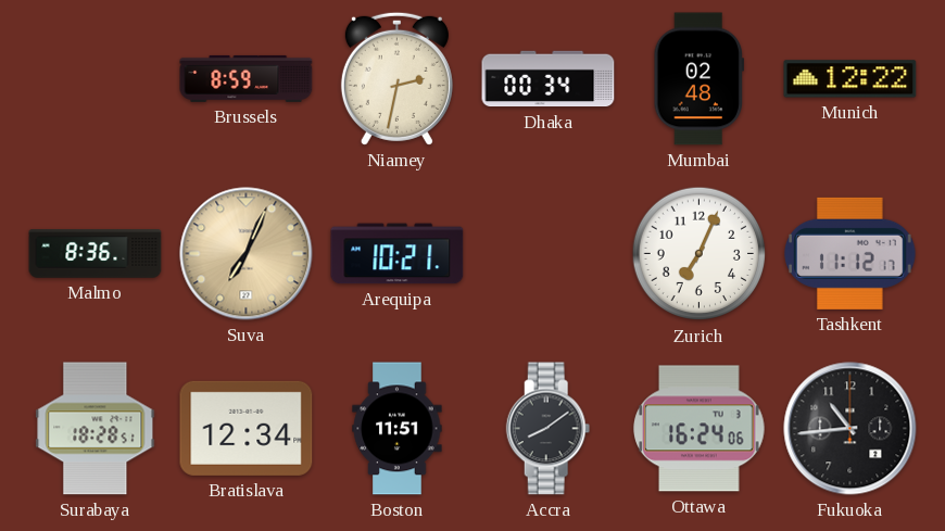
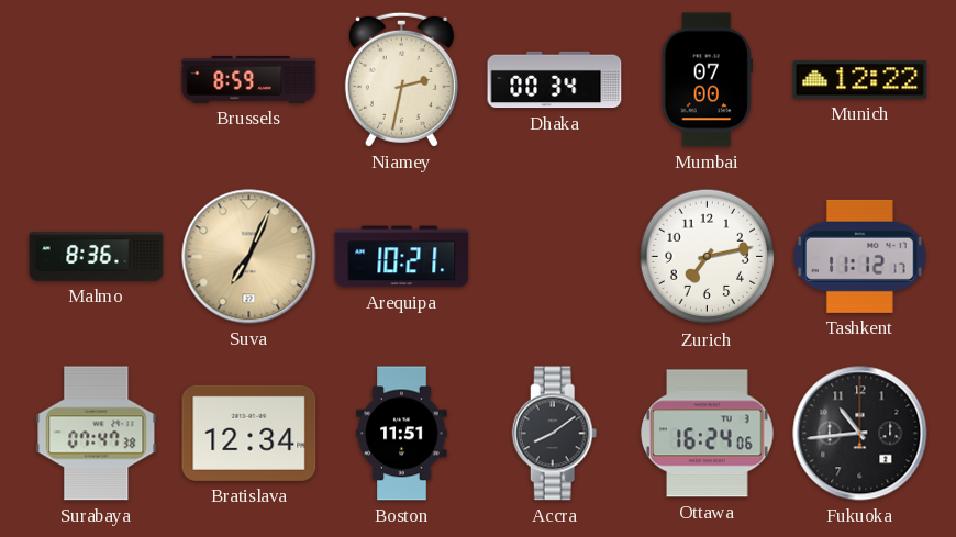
Mumbai: 02:48 -> 07:00 (708, 80)
Zurich: 7:04 -> 7:13 (708, 257)
Surabaya: 18:28 -> 07:47 (97, 434)
